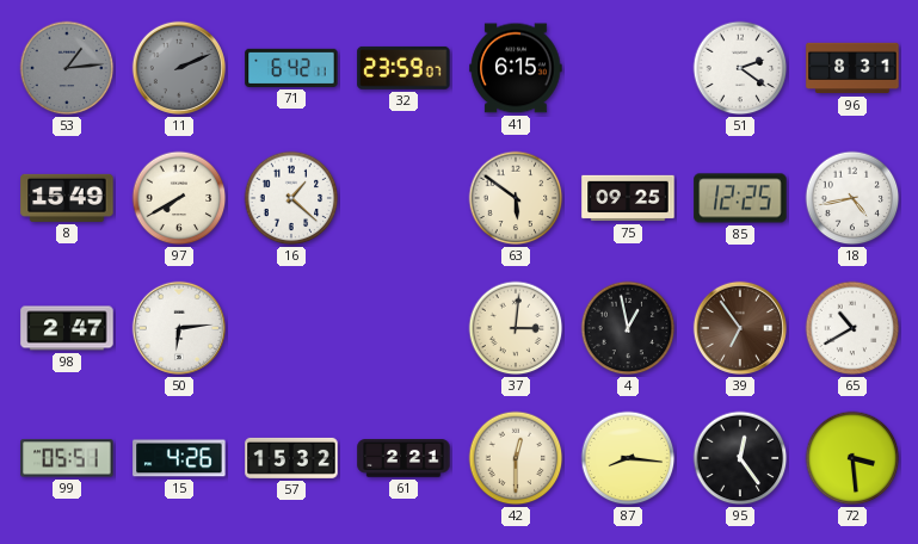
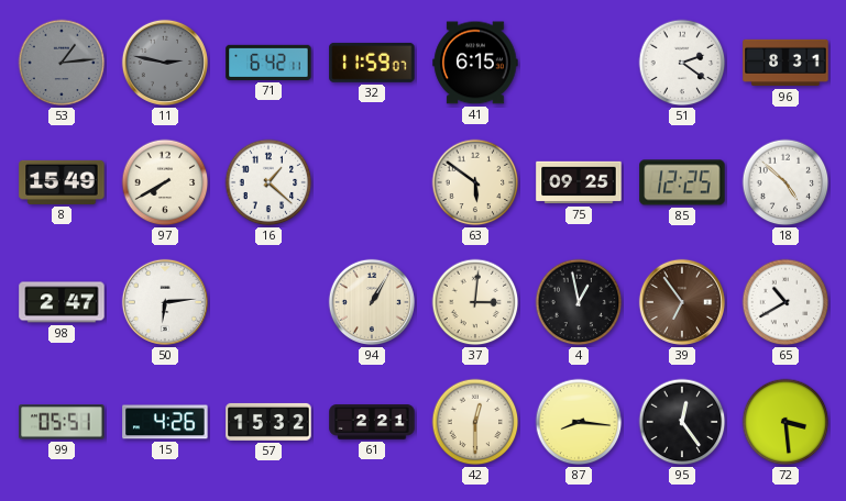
11: 2:11 -> 2:47 (165, 63)
32: 23:59 -> 11:59 (372, 63)
18: 4:43 -> 4:52 (785, 182)
94: none -> 1:05 (372, 302)
